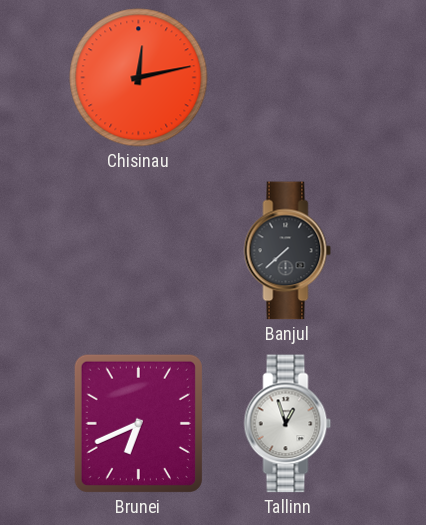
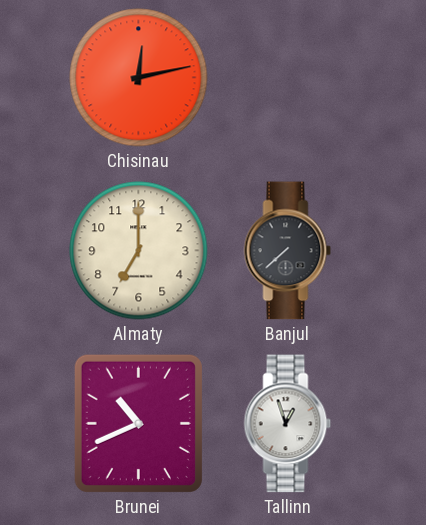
Almaty: none -> 7:00 (139, 251)
Brunei: 6:41 -> 10:41 (138, 423)
